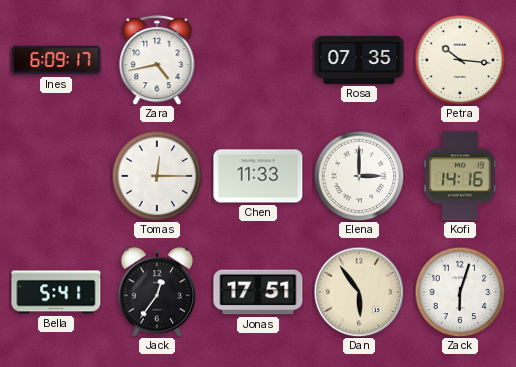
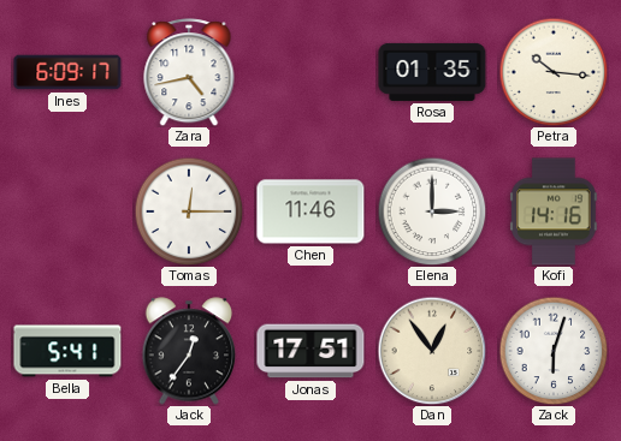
Rosa: 07:35 -> 01:35 (432, 72)
Chen: 11:33 -> 11:46 (310, 211)
Dan: 5:54 -> 12:54 (432, 351)
